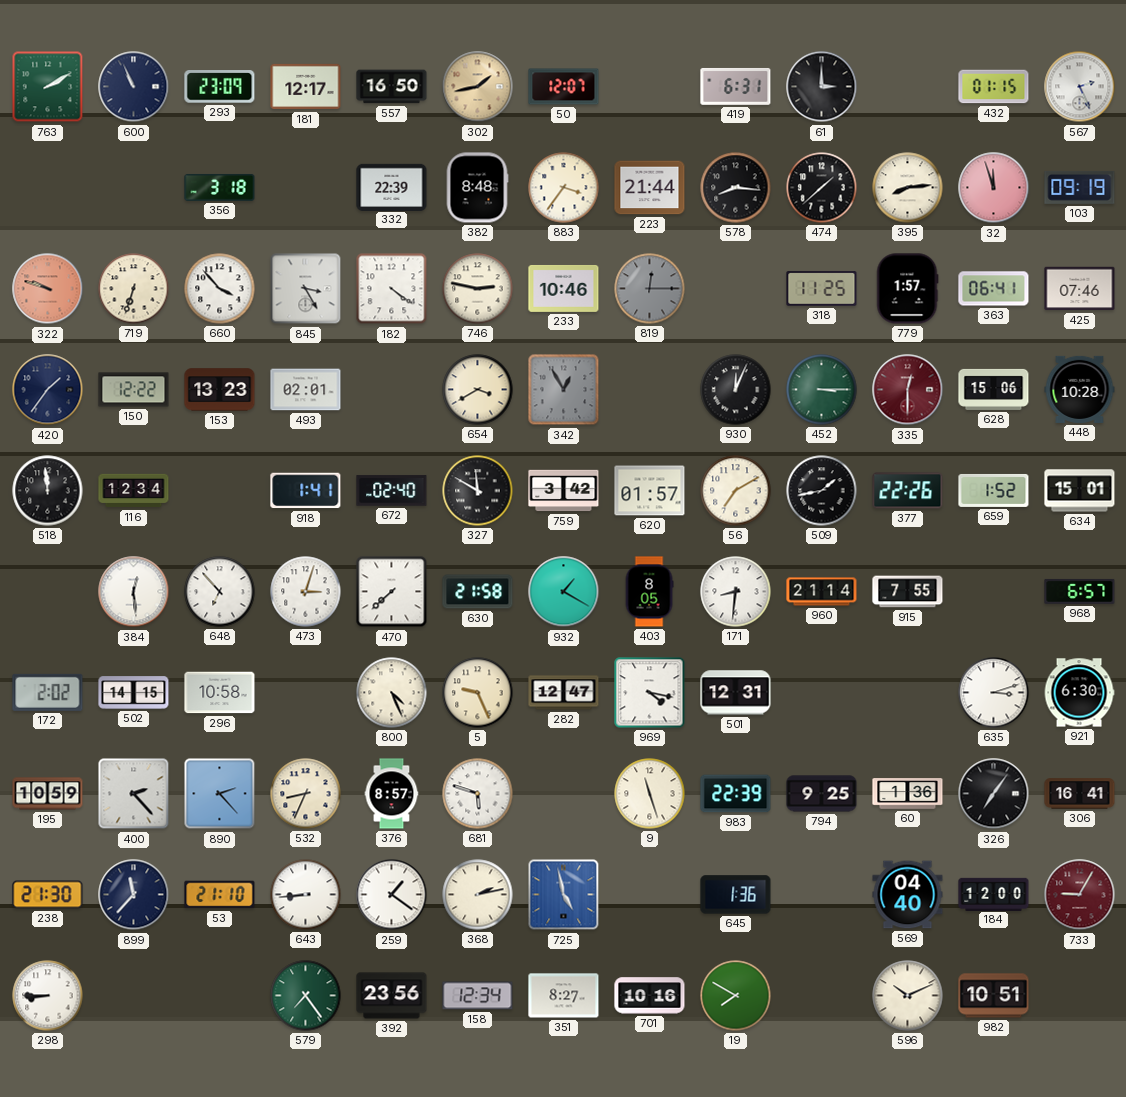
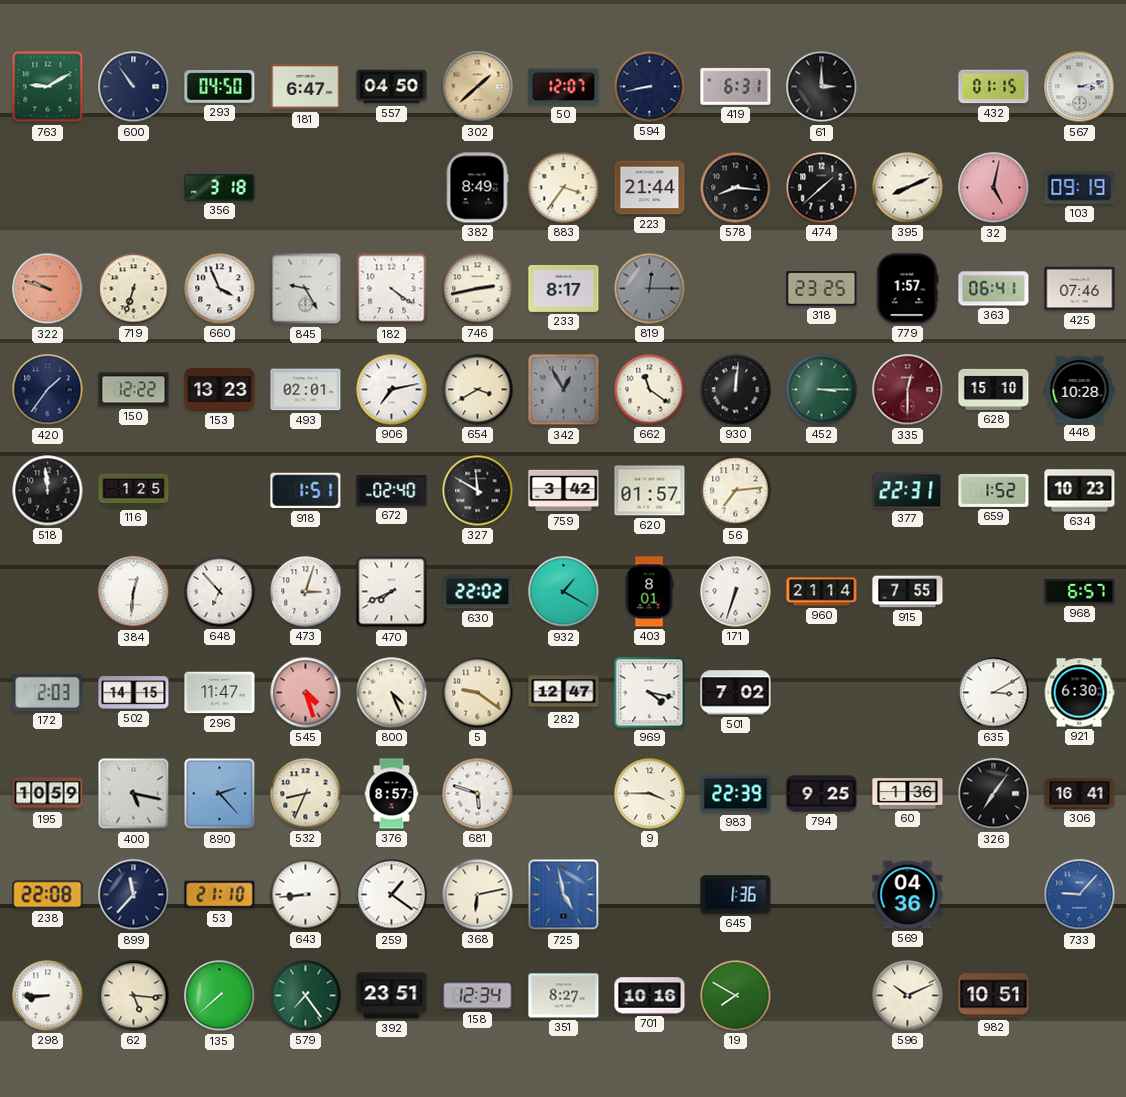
763: 2:10 -> 9:10 (48, 87)
600: 10:56 -> 10:54 (134, 87)
293: 23:09 -> 04:50 (220, 87)
181: 12:17 -> 6:47 (306, 87)
557: 16:50 -> 04:50 (392, 87)
302: 1:43 -> 1:38 (478, 87)
594: none -> 8:43 (650, 87)
567: 2:26 -> 3:13 (1080, 87)
332: 22:39 -> none (392, 187)
382: 8:48 -> 8:49 (477, 188)
395: 8:14 -> 8:11 (908, 188)
32: 11:57 -> 5:02 (994, 188)
660: 3:53 -> 3:56 (220, 289)
845: 3:25 -> 9:25 (306, 289)
746: 2:47 -> 2:43 (478, 289)
233: 10:46 -> 8:17 (564, 288)
318: 11:25 -> 23:25 (822, 289)
906: none -> 7:13 (392, 390)
662: none -> 11:21 (650, 390)
930: 12:04 -> 12:01 (736, 390)
628: 15:06 -> 15:10 (994, 389)
116: 12:34 -> 1:25 (134, 491)
918: 1:41 -> 1:51 (306, 491)
56: 7:10 -> 7:14 (736, 491)
509: 1:43 -> none (822, 491)
377: 22:26 -> 22:31 (908, 491)
634: 15:01 -> 10:23 (1080, 491)
384: 12:29 -> 12:31 (134, 592)
470: 7:38 -> 7:41 (392, 592)
630: 21:58 -> 22:02 (478, 592)
403: 8:05 -> 8:01 (649, 592)
171: 8:31 -> 6:33 (736, 592)
172: 2:02 -> 2:03 (48, 692)
296: 10:58 -> 11:47 (220, 693)
545: none -> 4:27 (306, 693)
5: 9:26 -> 9:21 (478, 693)
501: 12:31 -> 7:02 (736, 693)
635: 3:12 -> 3:10 (994, 693)
400: 2:23 -> 5:17 (134, 794)
9: 11:27 -> 3:45 (650, 794)
238: 21:30 -> 22:08 (48, 895)
368: 2:13 -> 6:13 (478, 895)
569: 04:40 -> 04:36 (908, 895)
184: 12:00 -> none (994, 894)
733: 9:05 -> 9:07 (1080, 895)
733 dial: burgundy -> blue (1080, 895)
62: none -> 5:16 (134, 996)
135: none -> 7:38 (220, 996)
392: 23:56 -> 23:51 (392, 996)
